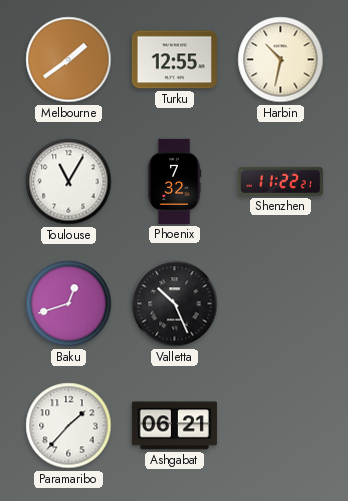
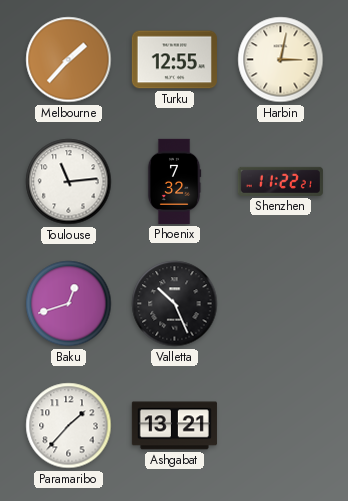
Melbourne: 1:39 -> 1:37 (69, 60)
Harbin: 10:32 -> 3:02 (281, 60)
Toulouse: 11:05 -> 11:14 (69, 182)
Ashgabat: 06:21 -> 13:21 (174, 426)
